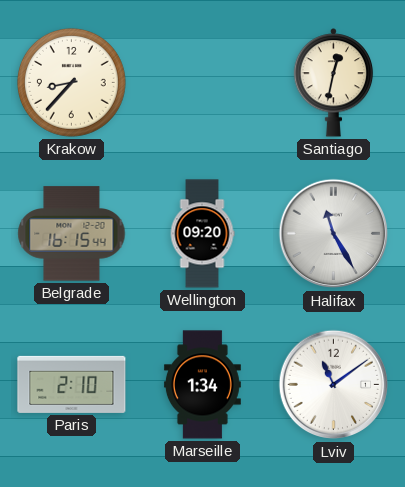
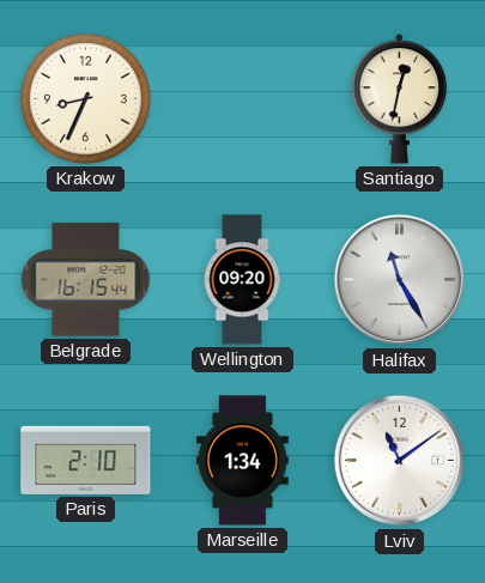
Krakow: 8:37 -> 8:34 (85, 98)
